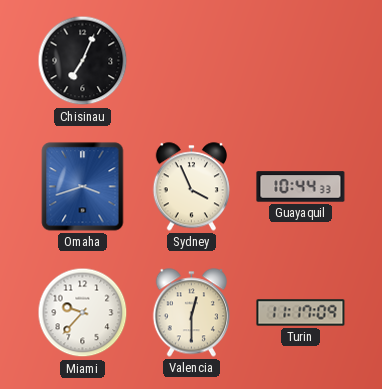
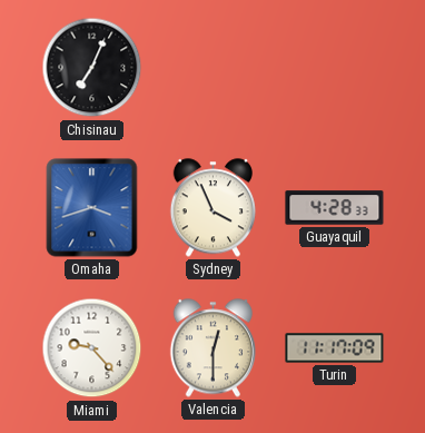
Guayaquil: 10:44 -> 4:28 (335, 208)
Miami: 9:37 -> 9:23 (92, 348)
